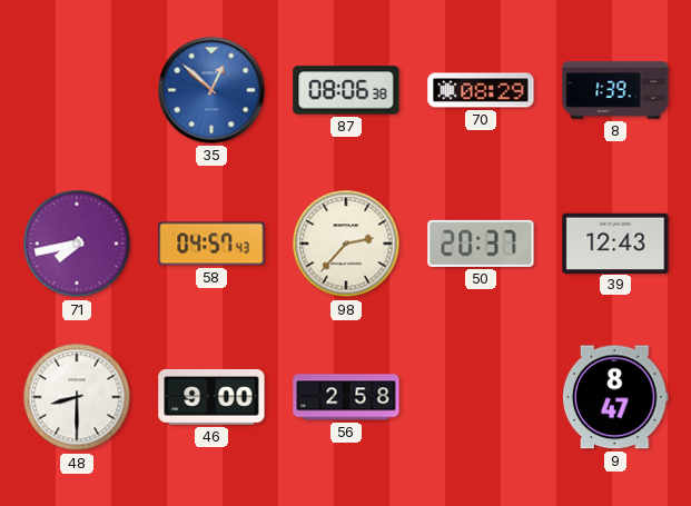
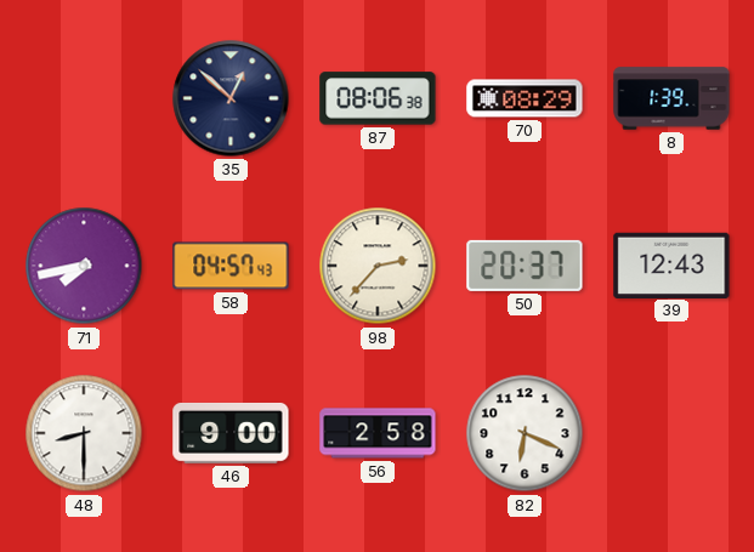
35 dial: blue -> navy (231, 98)
82: none -> 6:19 (525, 433)
9: 8:47 -> none (615, 397)
